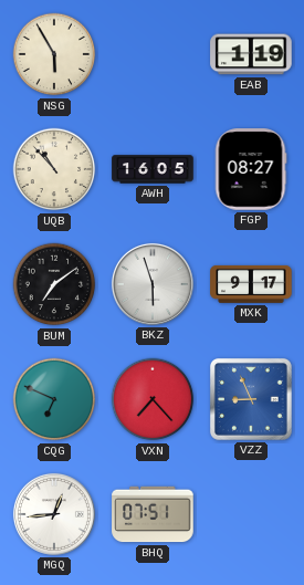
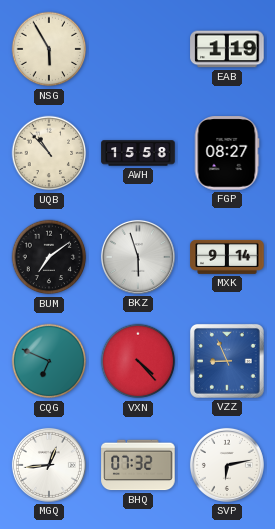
AWH: 16:05 -> 15:58 (138, 153)
MXK: 9:17 -> 9:14 (227, 257)
VXN: 7:23 -> 4:23 (138, 361)
BHQ: 07:51 -> 07:32 (138, 465)
SVP: none -> 6:13 (227, 465)
